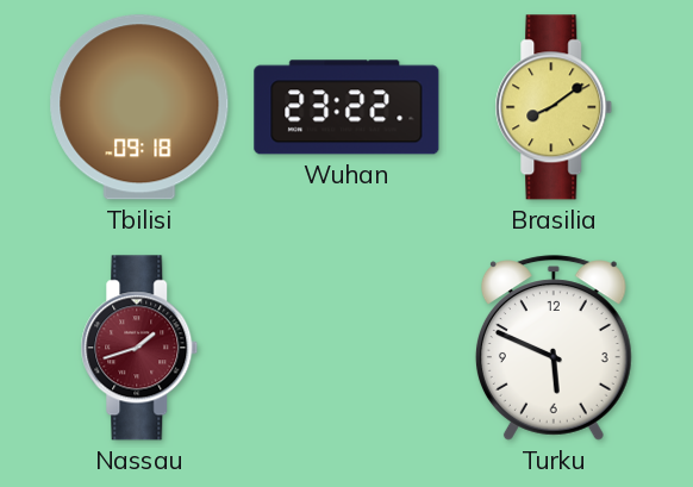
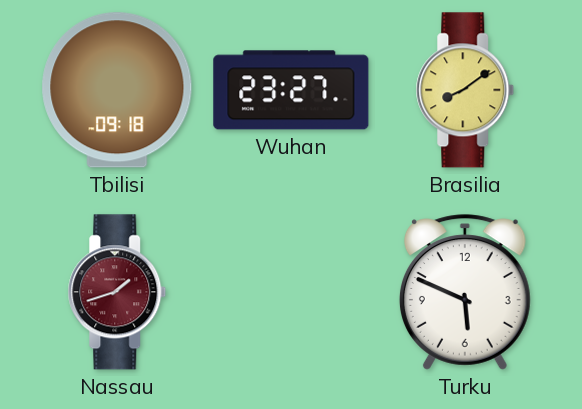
Wuhan: 23:22 -> 23:27 (291, 90)
